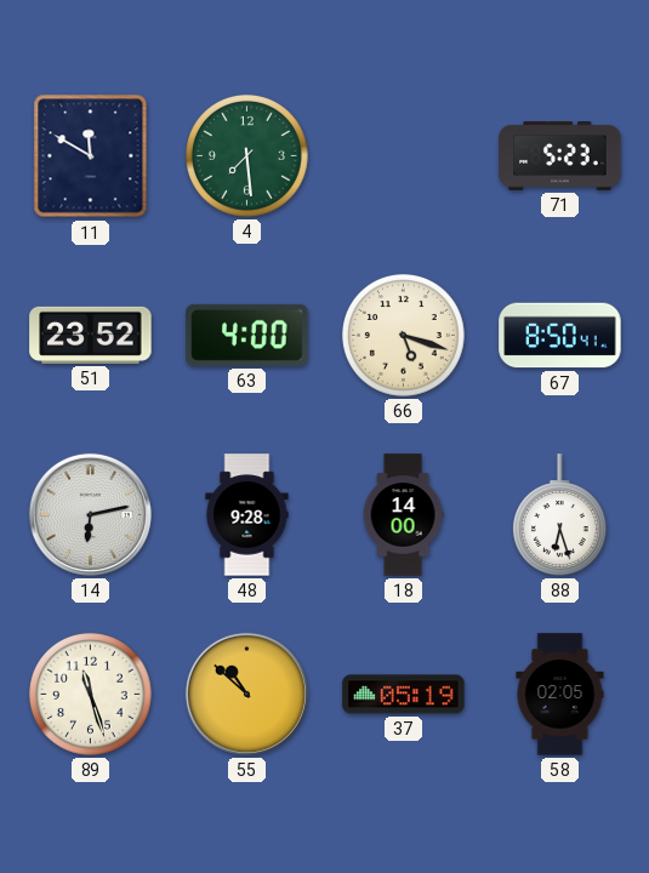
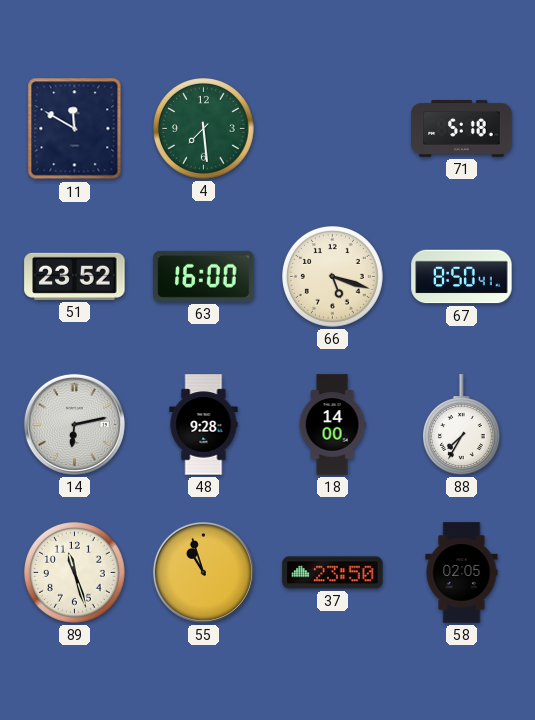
71: 5:23 -> 5:18 (462, 129)
63: 4:00 -> 16:00 (204, 276)
88: 6:27 -> 7:35 (461, 425)
55: 10:52 -> 10:57 (203, 572)
37: 05:19 -> 23:50 (333, 573)
